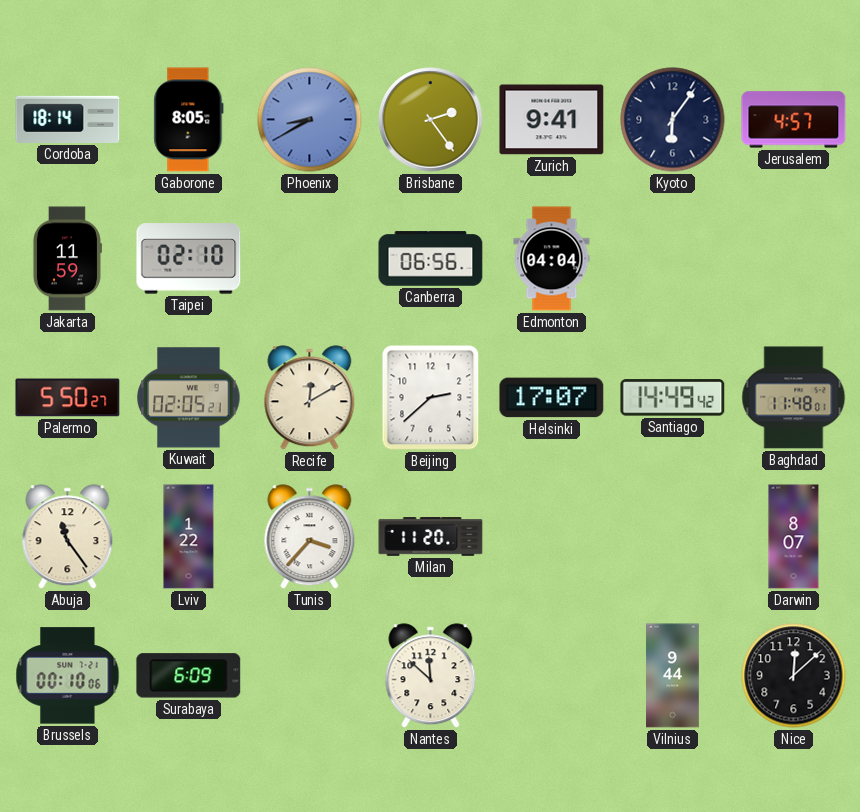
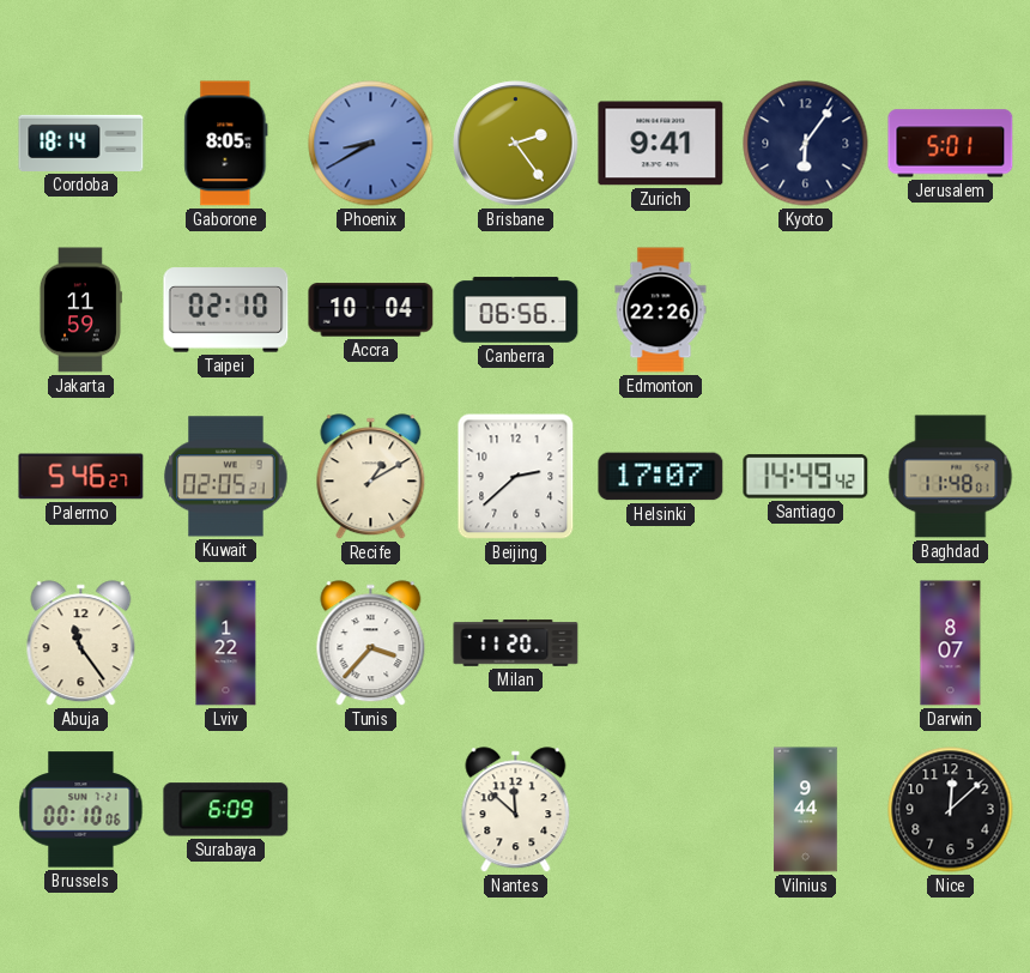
Jerusalem: 4:57 -> 5:01 (951, 144)
Accra: none -> 10:04 (371, 310)
Edmonton: 04:04 -> 22:26 (661, 310)
Palermo: 5:50 -> 5:46 (81, 477)
Recife: 12:10 -> 1:10 (371, 477)
